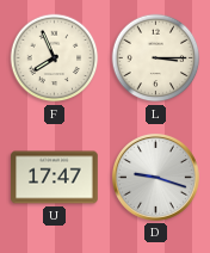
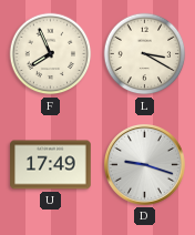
L: 3:15 -> 3:20 (145, 54)
U: 17:47 -> 17:49 (51, 165)
